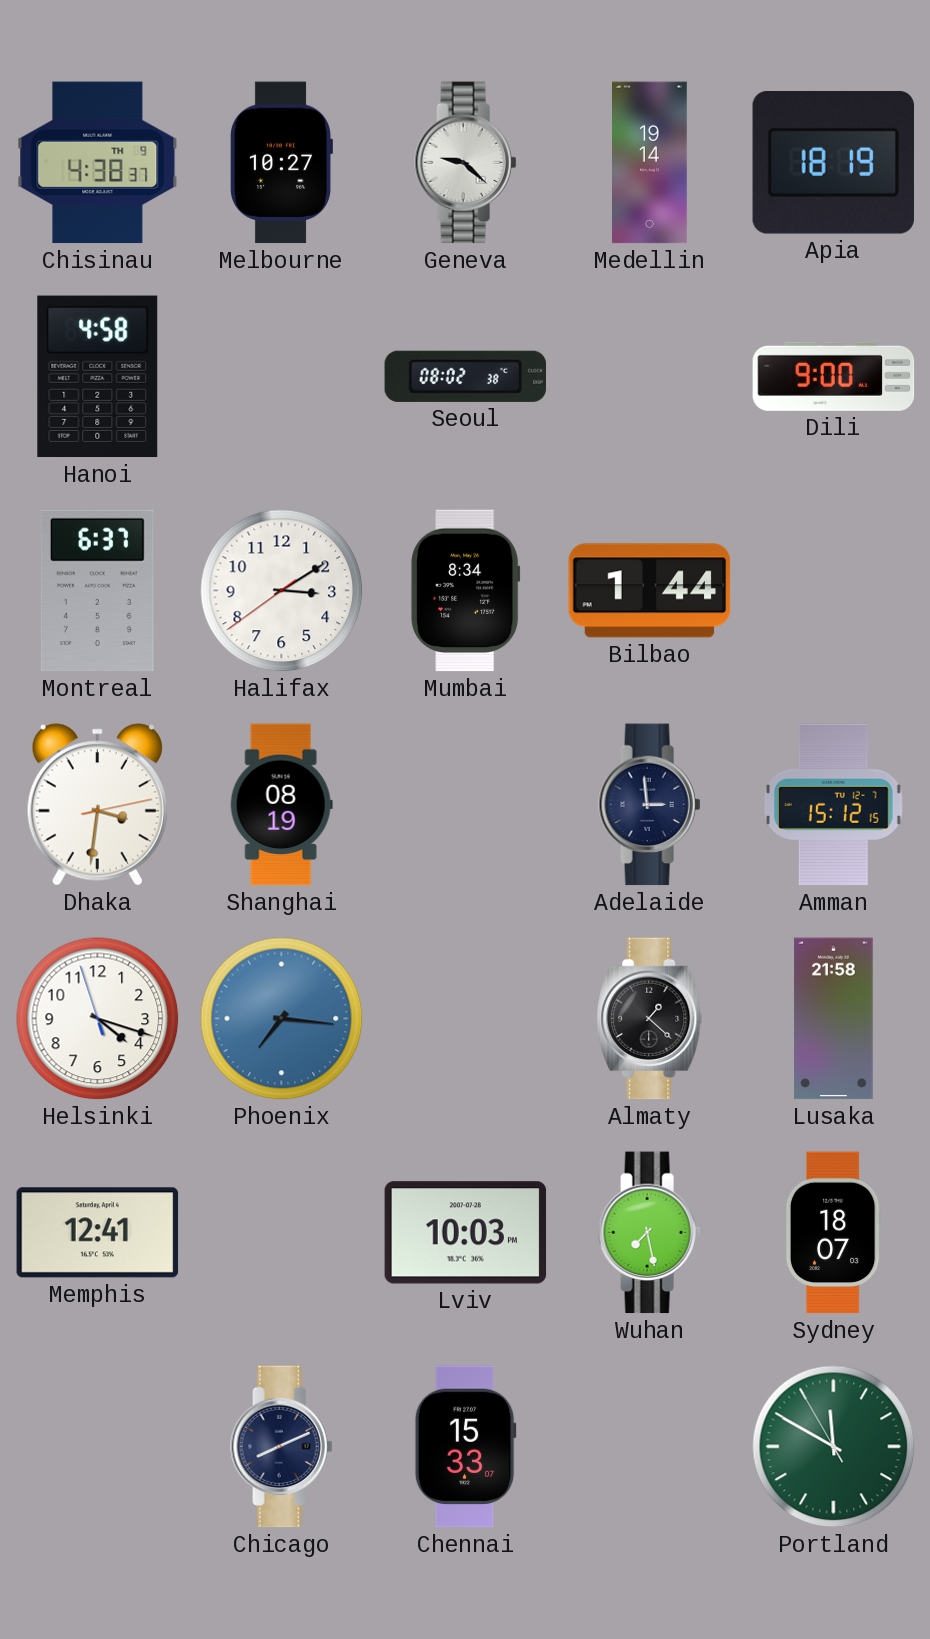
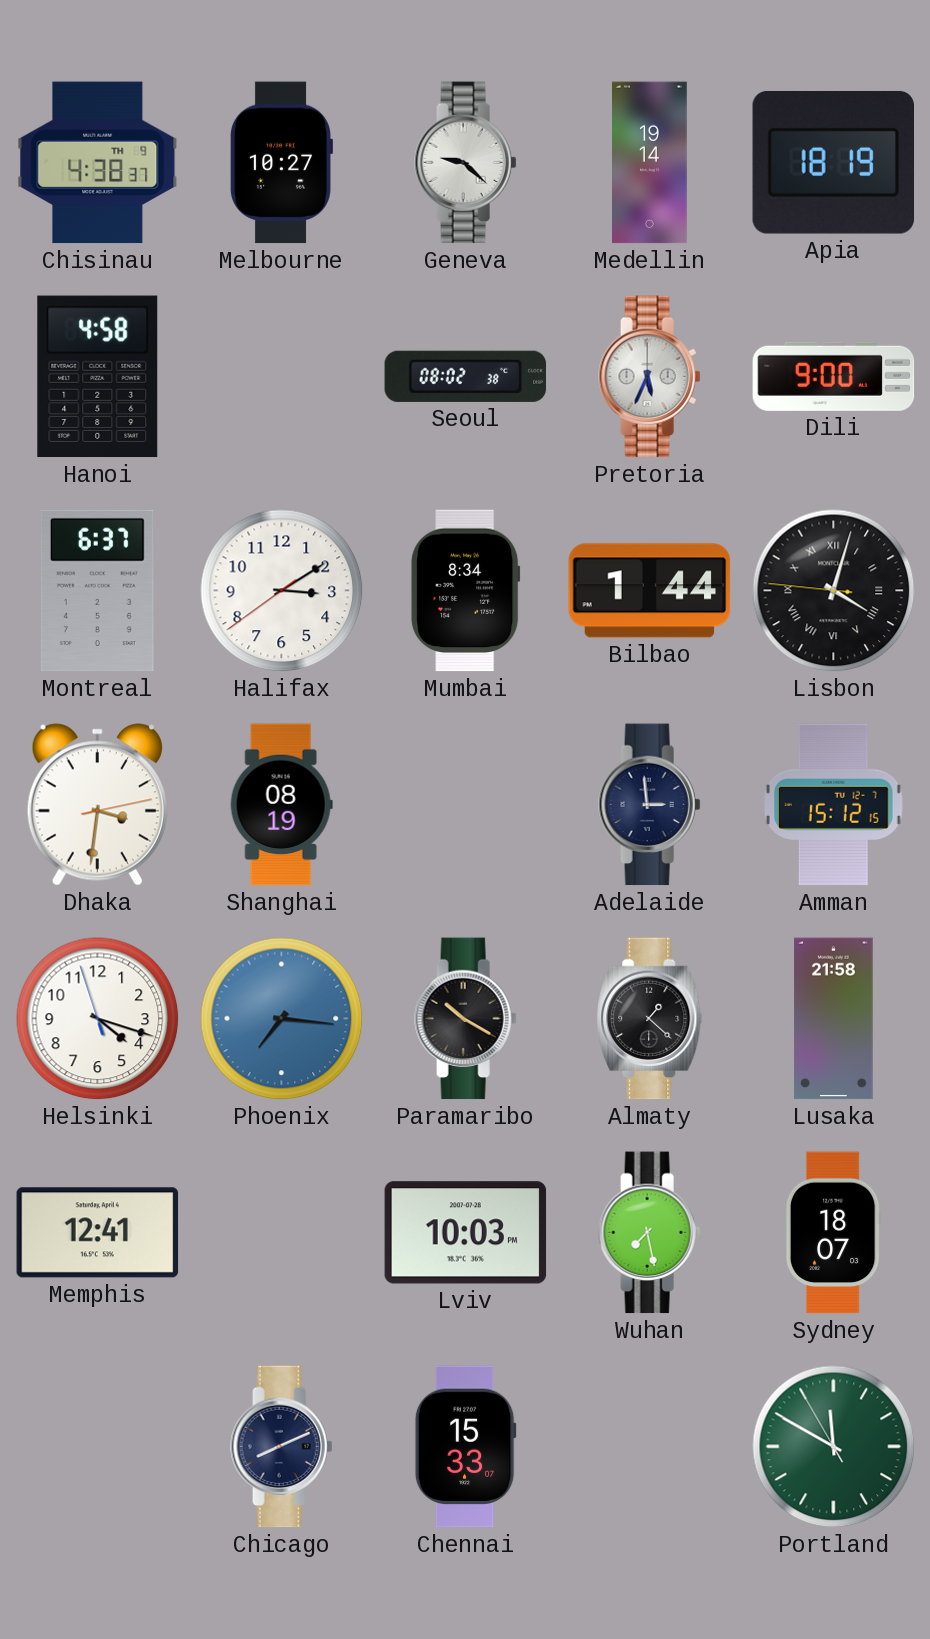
Pretoria: none -> 5:34 (650, 377)
Lisbon: none -> 4:02 (834, 591)
Paramaribo: none -> 10:20 (466, 1019)
